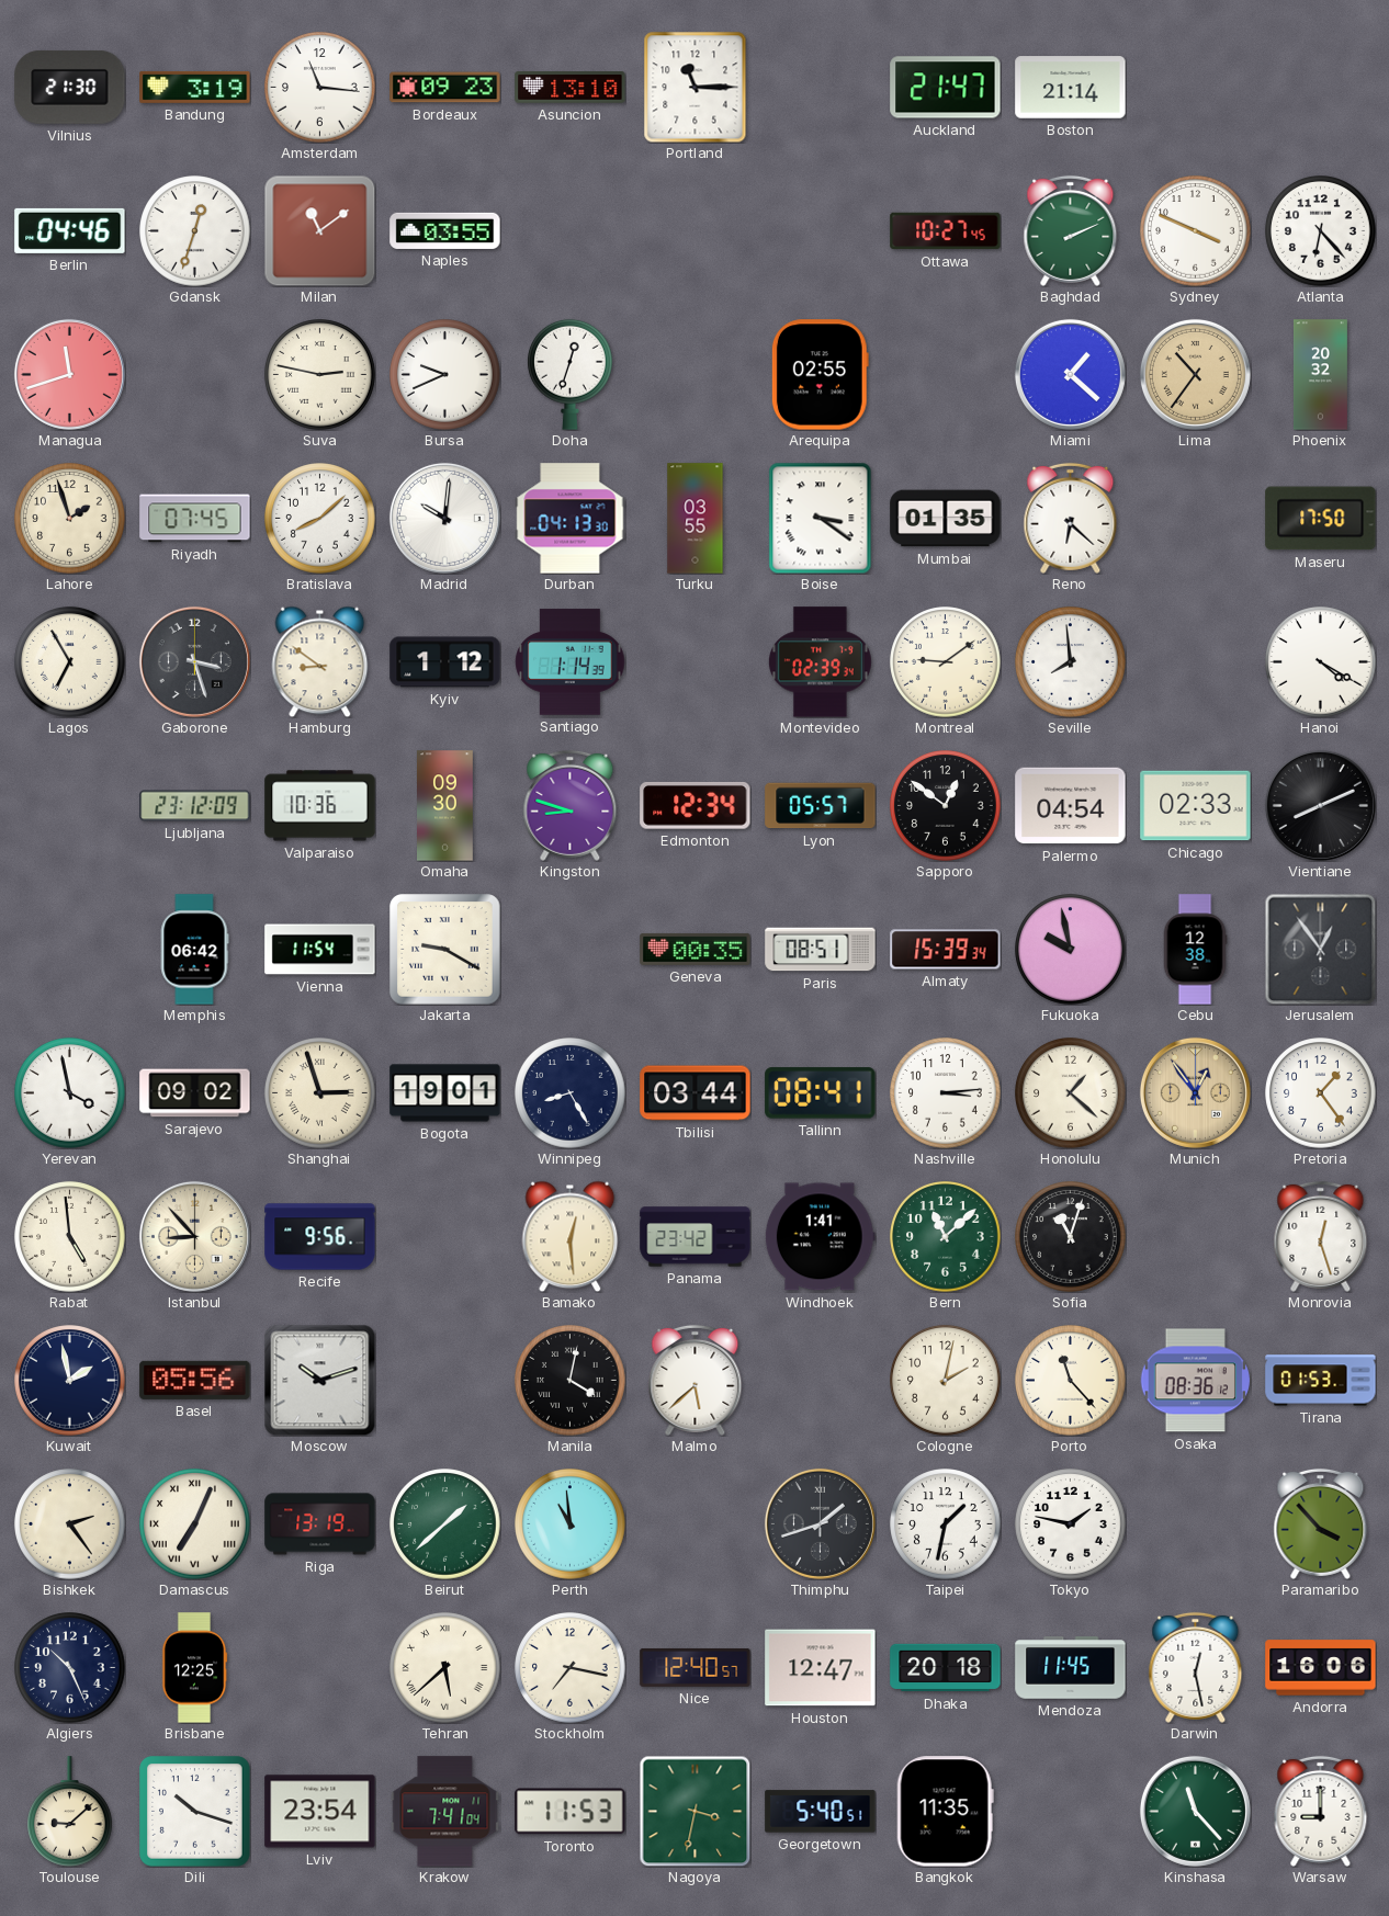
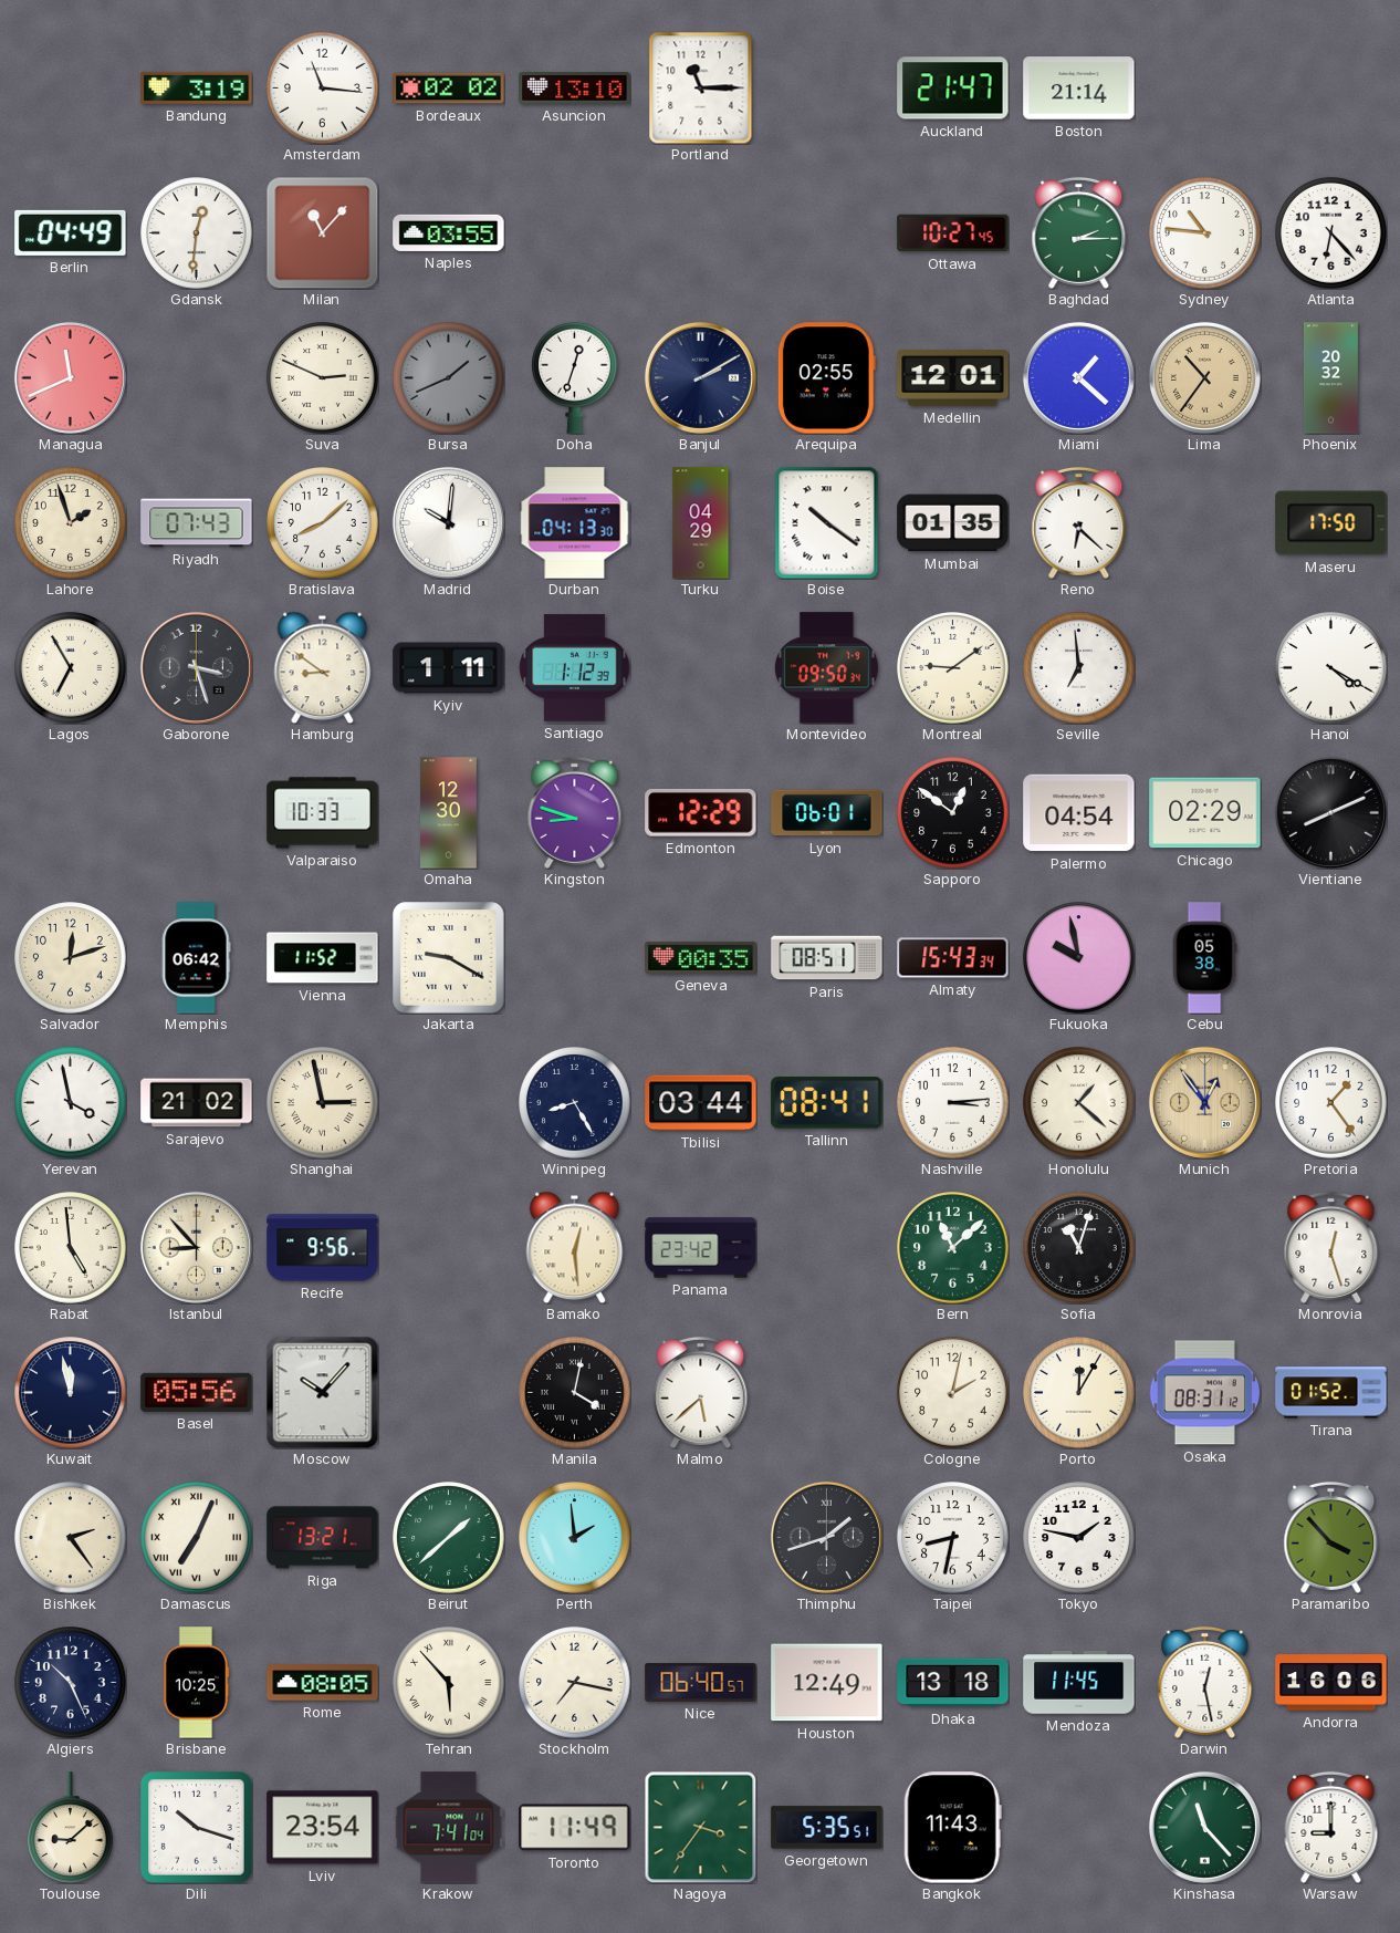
Vilnius: 21:30 -> none (70, 87)
Bordeaux: 09:23 -> 02:02 (449, 89)
Berlin: 04:46 -> 04:49 (71, 232)
Gdansk: 12:33 -> 12:31 (197, 233)
Milan: 11:09 -> 11:07 (322, 232)
Baghdad: 2:11 -> 2:15 (1079, 232)
Sydney: 3:49 -> 10:46 (1205, 233)
Managua: 11:42 -> 11:41 (70, 377)
Suva: 2:47 -> 2:49 (323, 378)
Bursa: 9:41 -> 1:41 (449, 378)
Bursa dial: white -> grey (449, 378)
Banjul: none -> 2:10 (700, 377)
Medellin: none -> 12:01 (953, 377)
Riyadh: 07:45 -> 07:43 (197, 523)
Turku: 03:55 -> 04:29 (701, 523)
Boise: 3:21 -> 10:21 (827, 522)
Kyiv: 1:12 -> 1:11 (449, 668)
Santiago: 1:14 -> 1:12 (575, 668)
Montevideo: 02:39 -> 09:50 (826, 668)
Seville: 7:59 -> 6:59 (1079, 668)
Ljubljana: 23:12 -> none (195, 806)
Valparaiso: 10:36 -> 10:33 (323, 813)
Omaha: 09:30 -> 12:30 (449, 813)
Edmonton: 12:34 -> 12:29 (701, 812)
Lyon: 05:57 -> 06:01 (827, 813)
Chicago: 02:33 -> 02:29 (1205, 813)
Salvador: none -> 12:12 (71, 958)
Vienna: 11:54 -> 11:52 (323, 958)
Almaty: 15:39 -> 15:43 (953, 958)
Cebu: 12:38 -> 05:38 (1204, 958)
Jerusalem: 12:54 -> none (1320, 949)
Sarajevo: 09:02 -> 21:02 (197, 1103)
Shanghai: 2:57 -> 2:58 (323, 1103)
Bogota: 19:01 -> none (445, 1093)
Windhoek: 1:41 -> none (820, 1237)
Kuwait: 1:58 -> 11:58 (71, 1393)
Moscow: 10:12 -> 10:07 (322, 1392)
Porto: 11:23 -> 12:05 (1079, 1393)
Osaka: 08:36 -> 08:31 (1204, 1393)
Tirana: 01:53 -> 01:52 (1331, 1393)
Riga: 13:19 -> 13:21 (323, 1538)
Perth: 10:59 -> 1:59 (575, 1538)
Taipei: 1:32 -> 8:32 (953, 1538)
Brisbane: 12:25 -> 10:25 (196, 1683)
Rome: none -> 08:05 (323, 1683)
Tehran: 5:38 -> 5:53 (449, 1683)
Nice: 12:40 -> 06:40 (701, 1682)
Houston: 12:47 -> 12:49 (827, 1683)
Dhaka: 20:18 -> 13:18 (953, 1683)
Toronto: 11:53 -> 11:49 (575, 1828)
Nagoya: 3:32 -> 3:36 (700, 1827)
Georgetown: 5:40 -> 5:35 (827, 1828)
Bangkok: 11:35 -> 11:43 (952, 1828)
